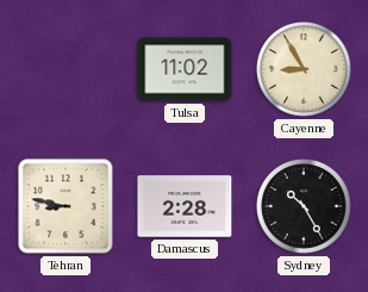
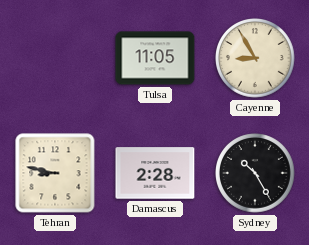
Tulsa: 11:02 -> 11:05 (155, 58)
